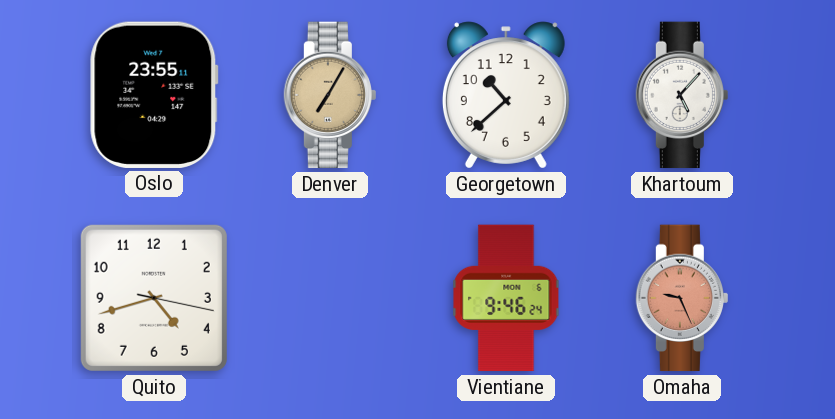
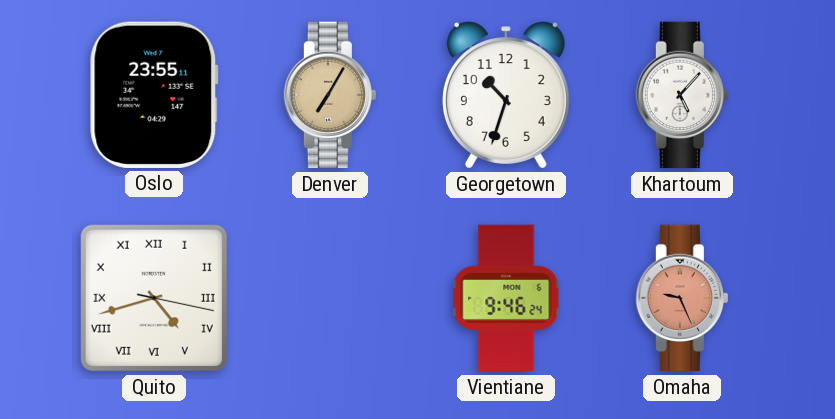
Georgetown: 10:38 -> 10:33 (506, 95)
Quito numerals: Arabic -> Roman (154, 298)
